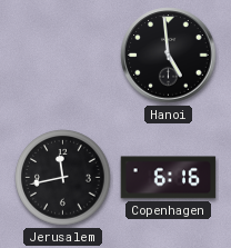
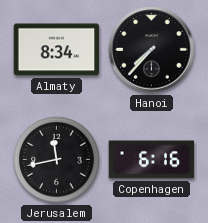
Almaty: none -> 8:34 (57, 50)
Hanoi: 4:59 -> 7:37 (152, 50)
